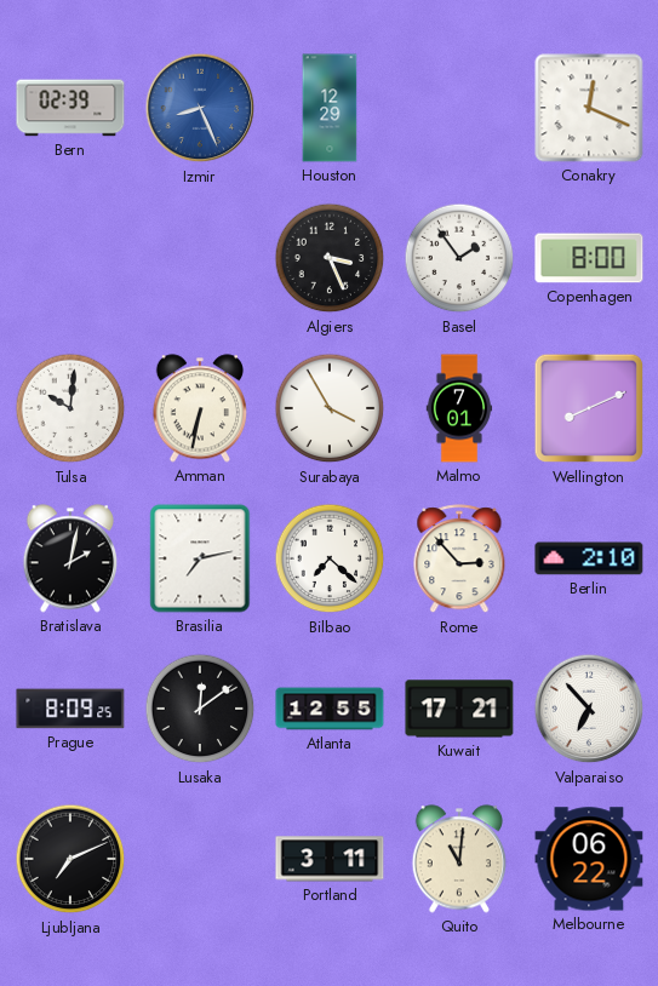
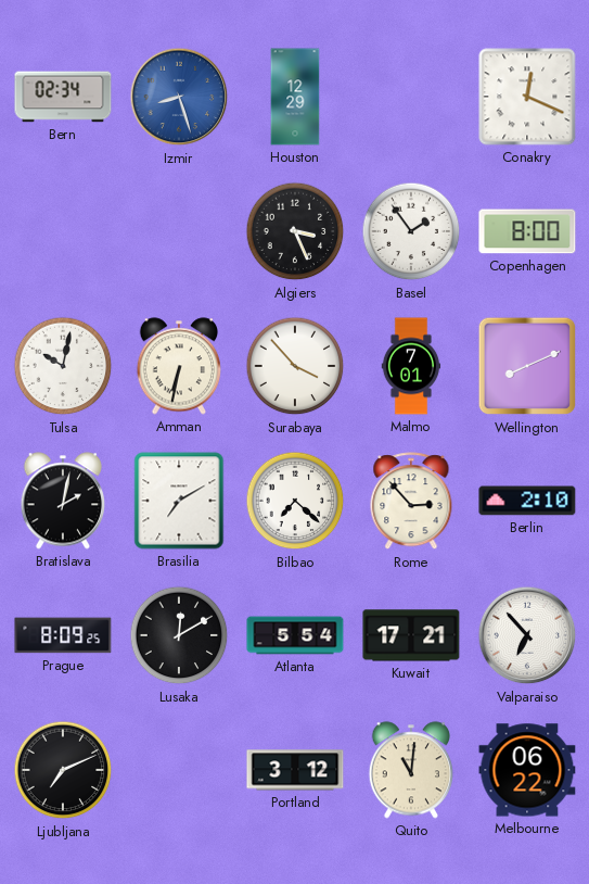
Bern: 02:39 -> 02:34 (63, 97)
Izmir: 8:26 -> 8:27 (179, 97)
Tulsa: 10:01 -> 10:02 (63, 366)
Surabaya: 3:55 -> 3:53 (295, 366)
Brasilia: 7:13 -> 7:10 (179, 501)
Lusaka: 12:09 -> 12:10 (179, 635)
Atlanta: 12:55 -> 5:54 (295, 635)
Portland: 3:11 -> 3:12 (295, 770)
